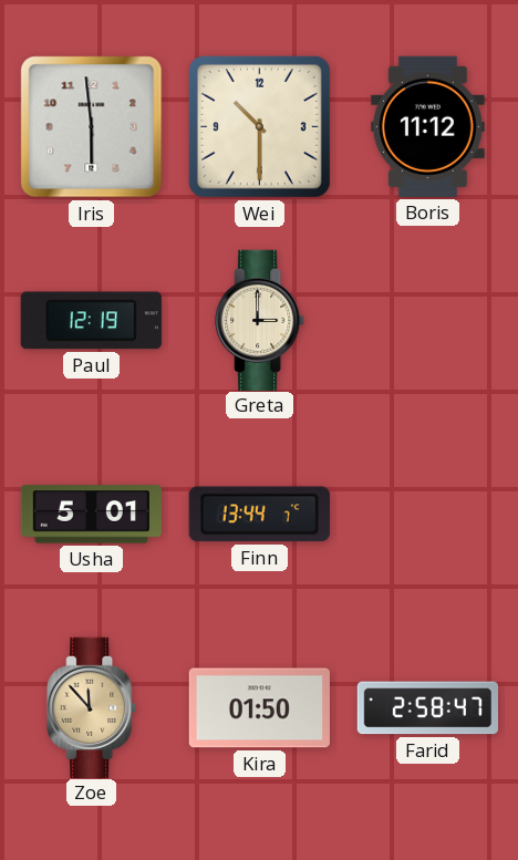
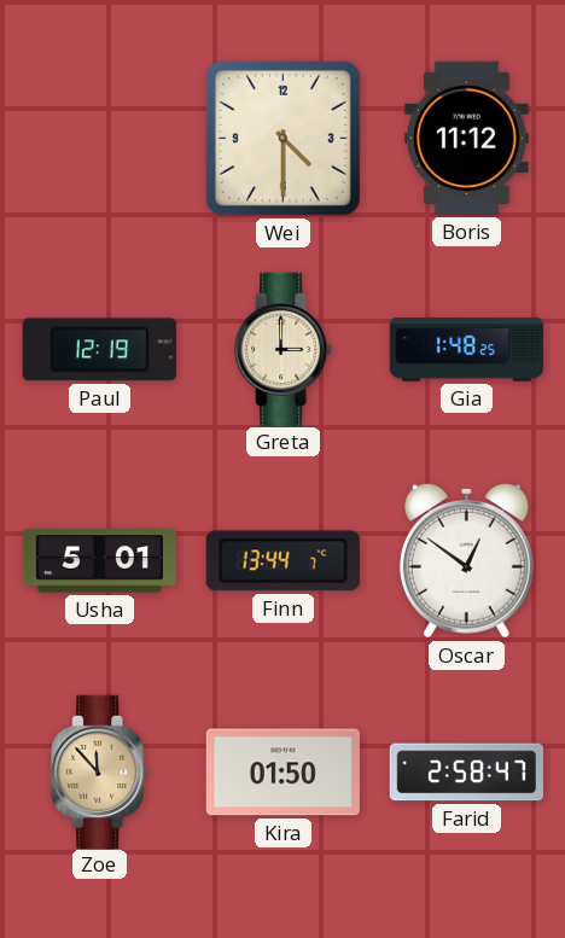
Iris: 5:59 -> none (92, 127)
Wei: 10:30 -> 4:30 (282, 138)
Gia: none -> 1:48 (466, 350)
Oscar: none -> 12:51 (466, 560)
